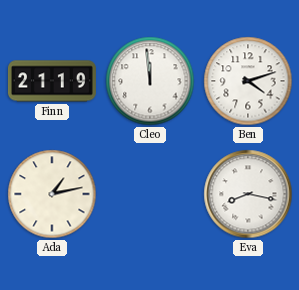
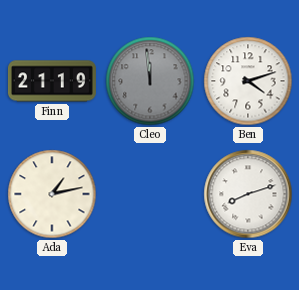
Cleo dial: white -> grey (150, 81)
Eva: 8:17 -> 8:12 (248, 194)
